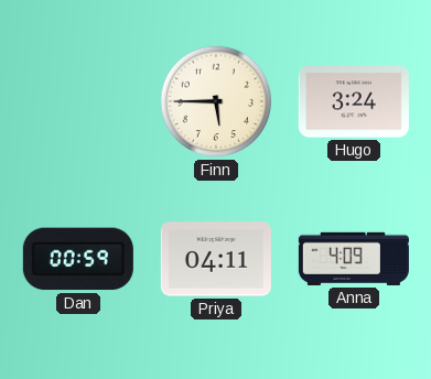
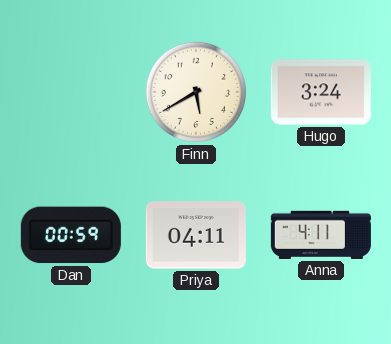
Finn: 5:45 -> 5:40 (196, 92)
Anna: 4:09 -> 4:11 (321, 235)
